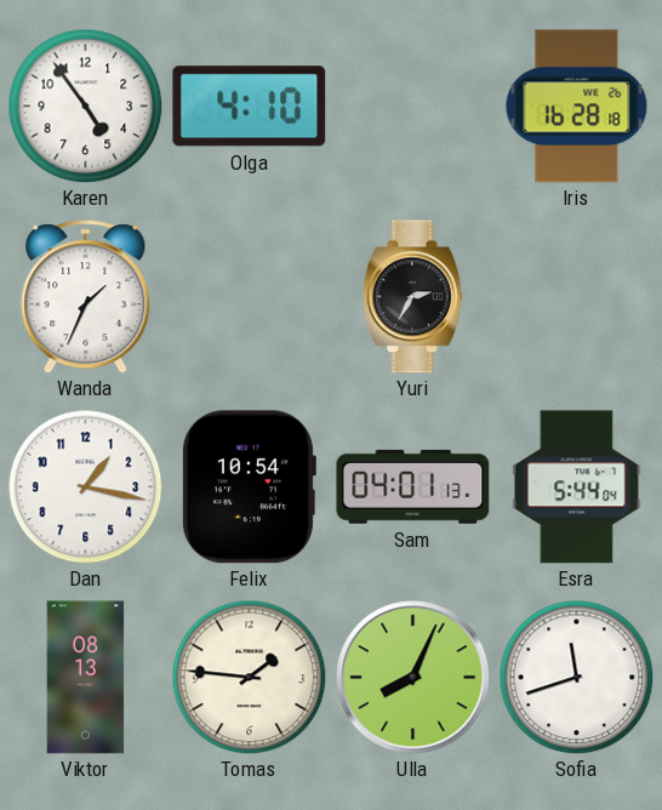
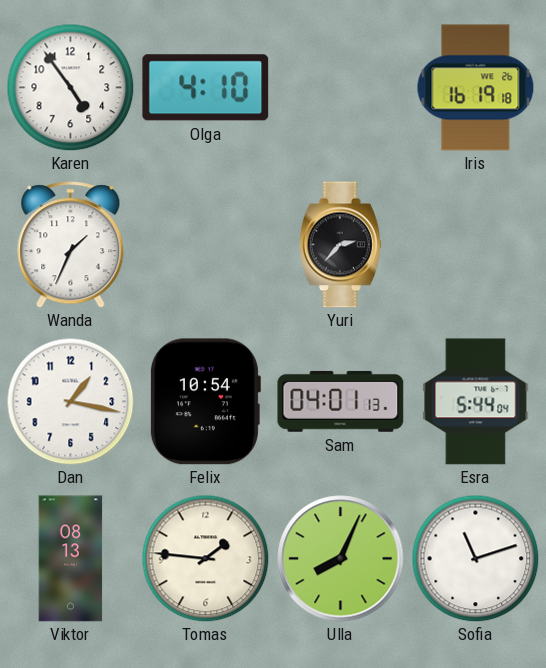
Iris: 16:28 -> 16:19 (476, 88)
Yuri: 2:35 -> 2:37 (340, 245)
Sofia: 11:42 -> 11:12 (475, 558)
